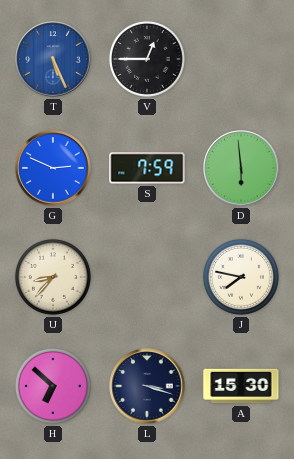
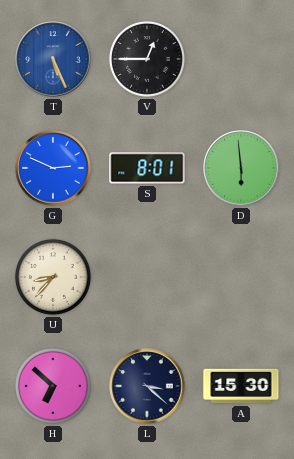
S: 7:59 -> 8:01 (147, 168)
J: 7:47 -> none (241, 277)
L: 3:18 -> 3:22 (147, 386)
